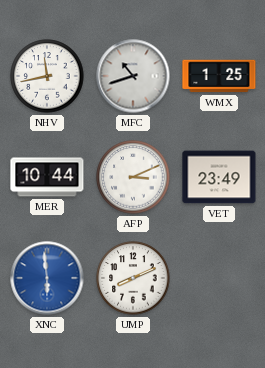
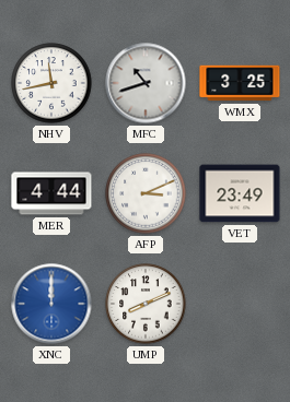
WMX: 1:25 -> 3:25 (240, 83)
MER: 10:44 -> 4:44 (51, 193)
XNC: 5:59 -> 12:00 (51, 304)
